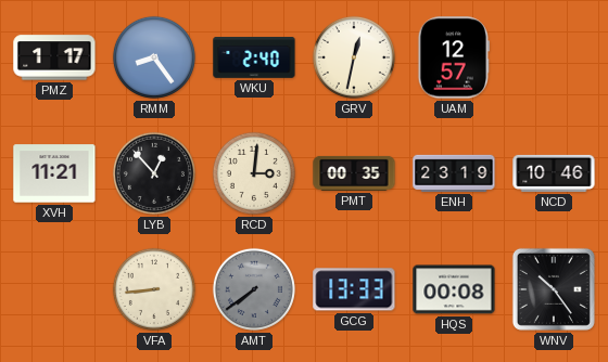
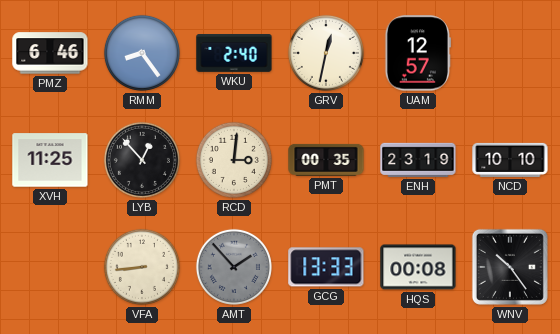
PMZ: 1:17 -> 6:46 (50, 53)
XVH: 11:21 -> 11:25 (50, 160)
NCD: 10:46 -> 10:10 (510, 160)
AMT: 7:39 -> 1:53 (234, 267)
